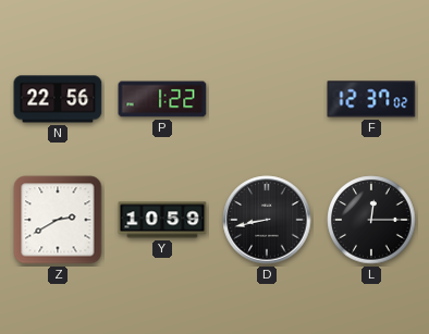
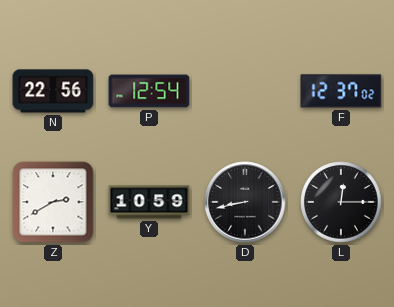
P: 1:22 -> 12:54 (149, 91)
